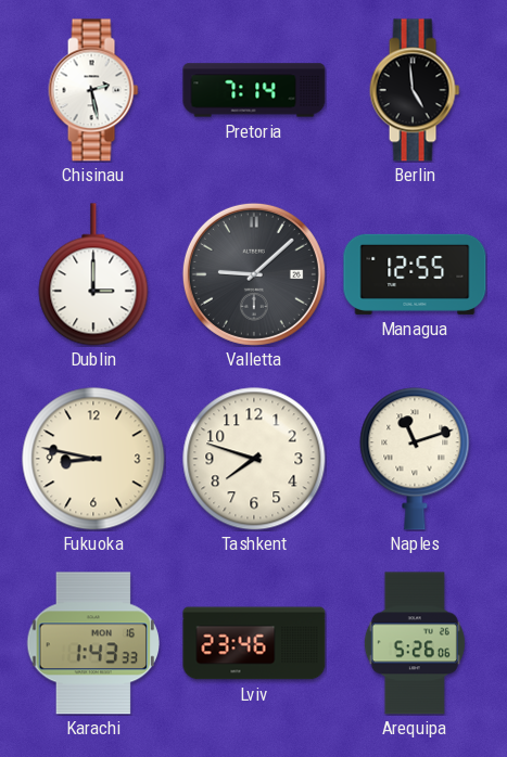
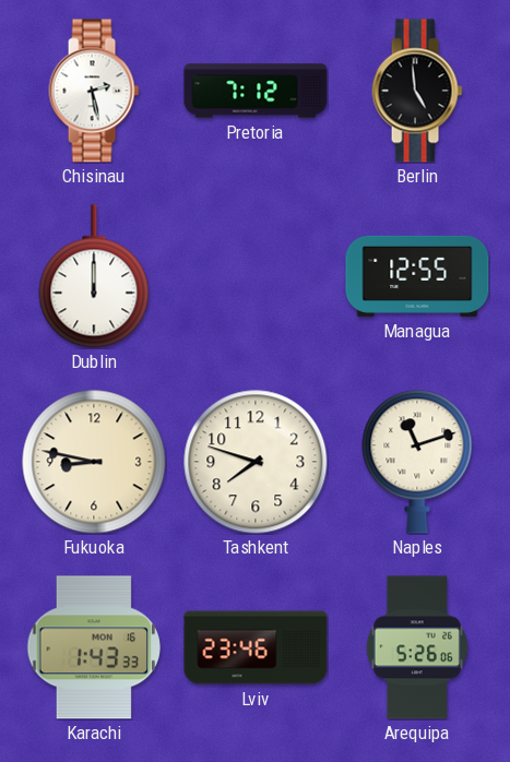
Pretoria: 7:14 -> 7:12 (256, 91)
Dublin: 3:00 -> 12:00 (94, 276)
Valletta: 9:08 -> none (254, 274)
